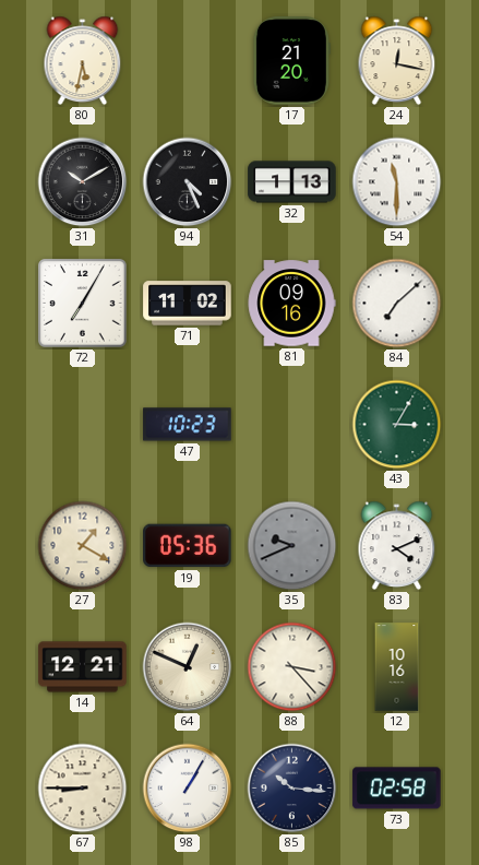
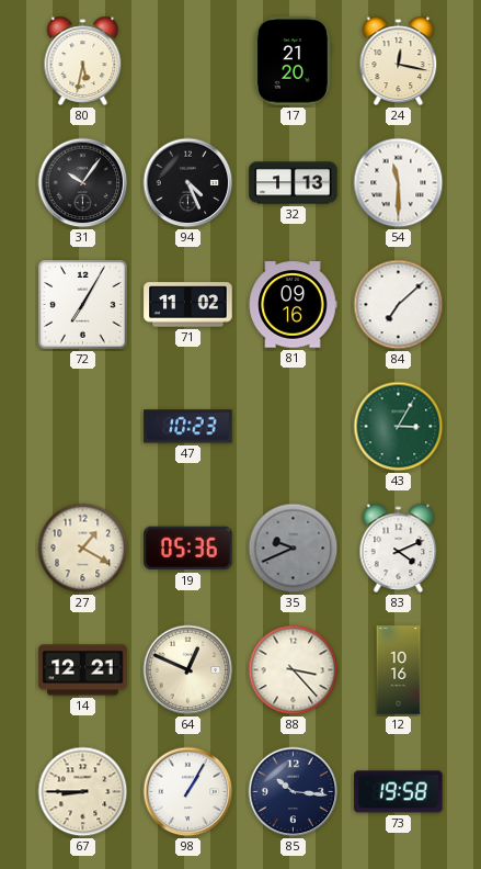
31: 10:10 -> 10:06 (83, 183)
73: 02:58 -> 19:58 (399, 792)
